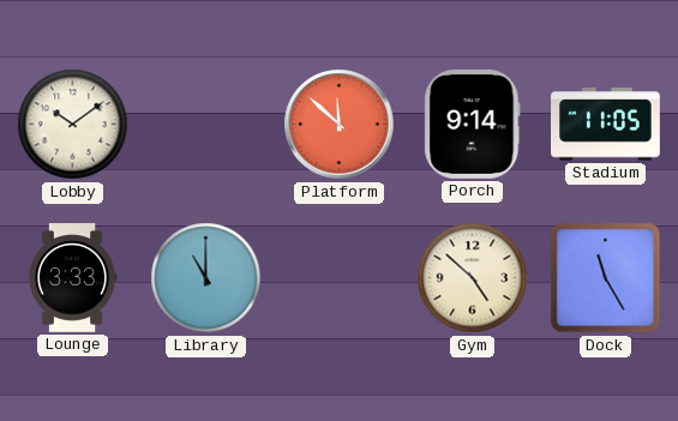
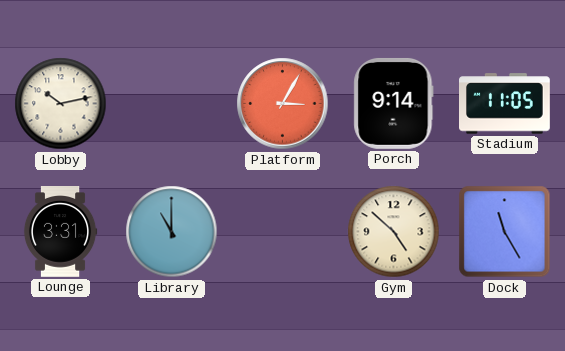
Lobby: 10:09 -> 10:13 (61, 104)
Platform: 11:52 -> 3:05 (283, 104)
Lounge: 3:33 -> 3:31 (60, 232)
